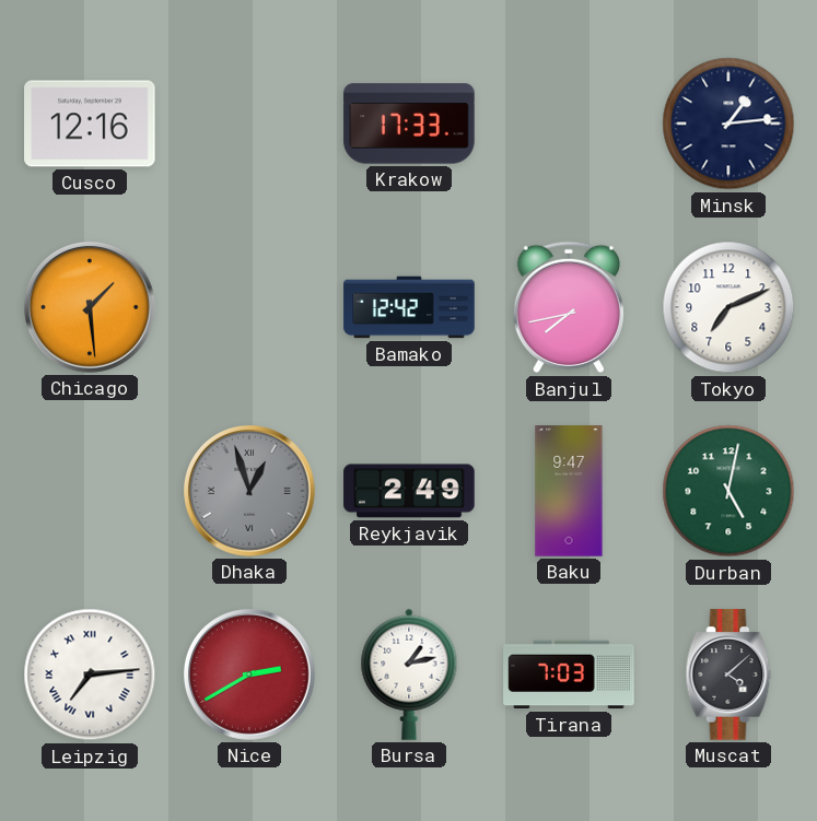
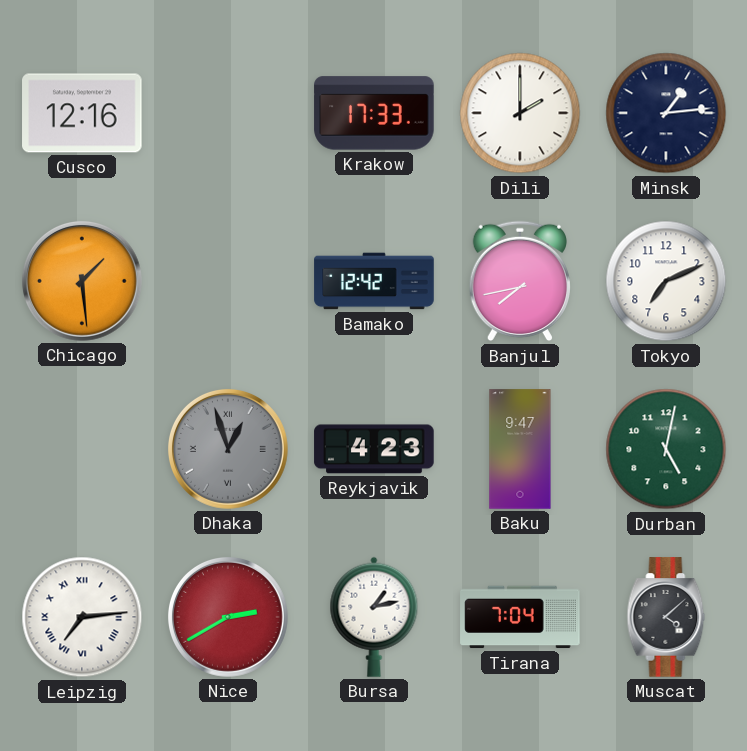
Dili: none -> 2:00 (520, 113)
Reykjavik: 2:49 -> 4:23 (374, 449)
Tirana: 7:03 -> 7:04 (520, 617)
